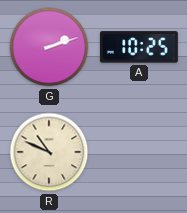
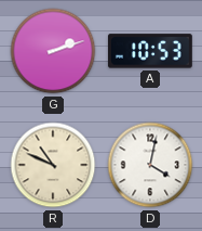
A: 10:25 -> 10:53 (150, 51)
D: none -> 4:02 (150, 165)
